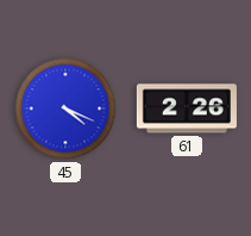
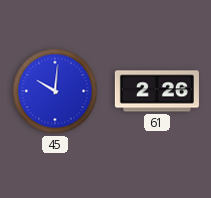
45: 4:19 -> 10:01 (55, 91)
